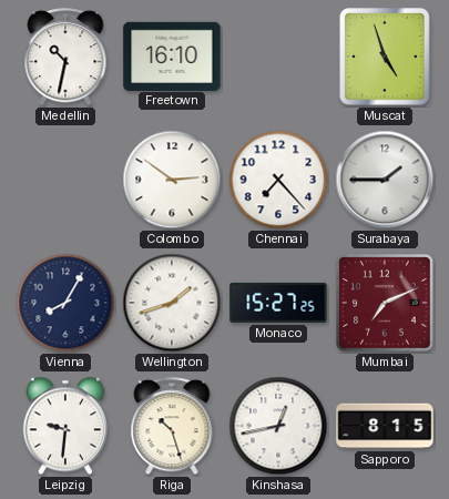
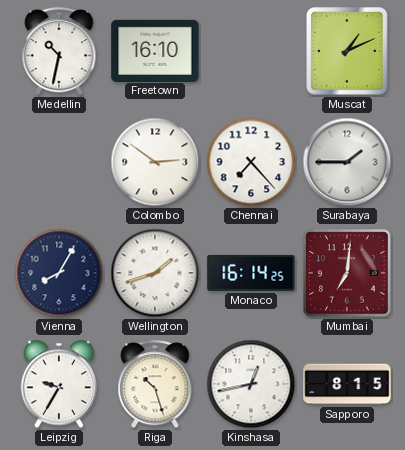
Muscat: 4:57 -> 1:11 (348, 52)
Monaco: 15:27 -> 16:14 (251, 273)
Mumbai: 7:11 -> 7:01 (348, 274)
Leipzig: 9:31 -> 9:35 (59, 384)
